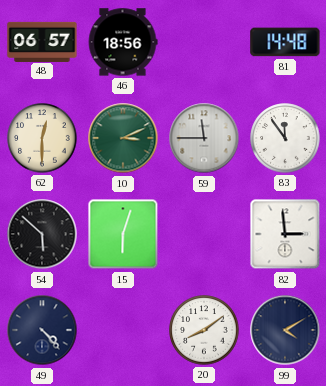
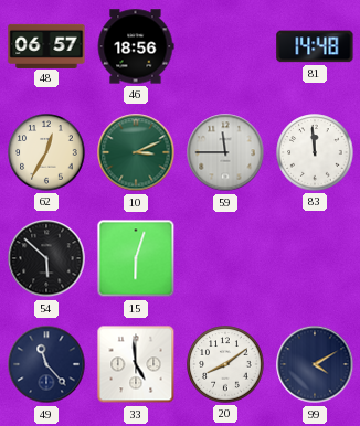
62: 12:30 -> 12:35 (46, 152)
83: 11:54 -> 11:59 (315, 152)
82: 2:59 -> none (285, 234)
49: 4:23 -> 11:23 (46, 364)
33: none -> 4:59 (136, 364)
